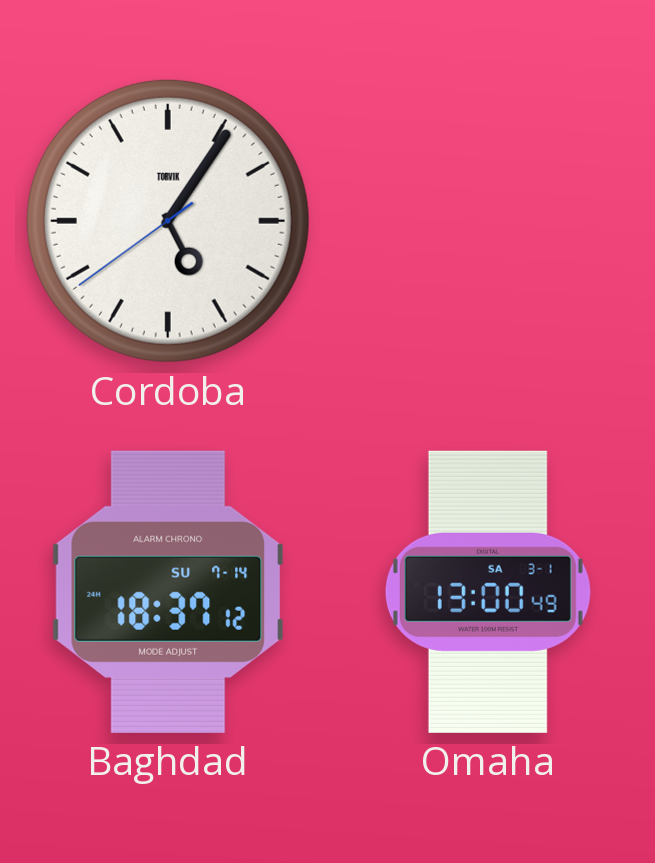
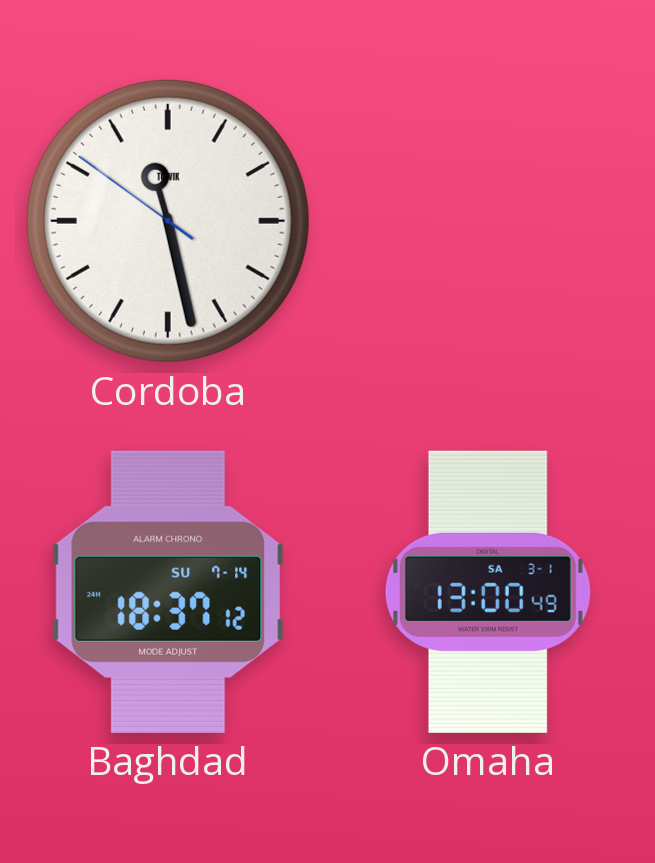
Cordoba: 5:05 -> 11:27 (168, 221)
